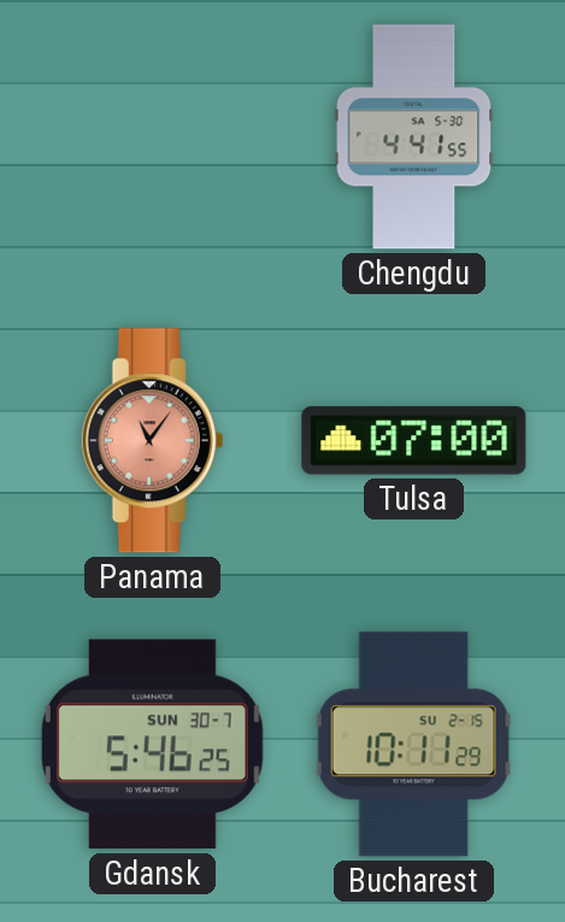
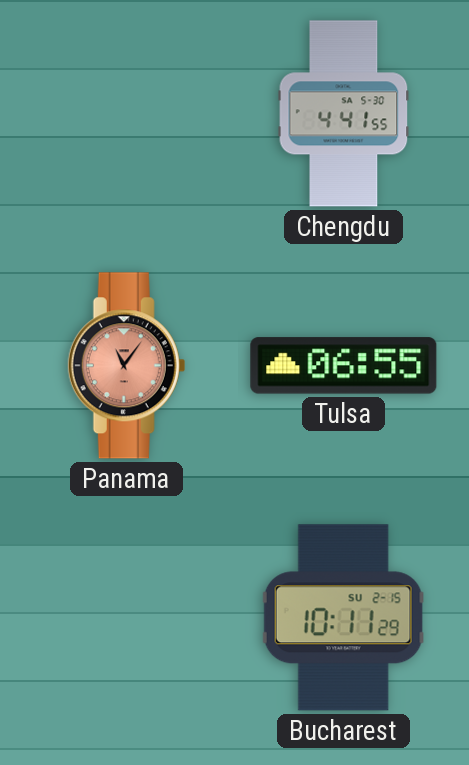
Tulsa: 07:00 -> 06:55 (344, 366)
Gdansk: 5:46 -> none (152, 745)
